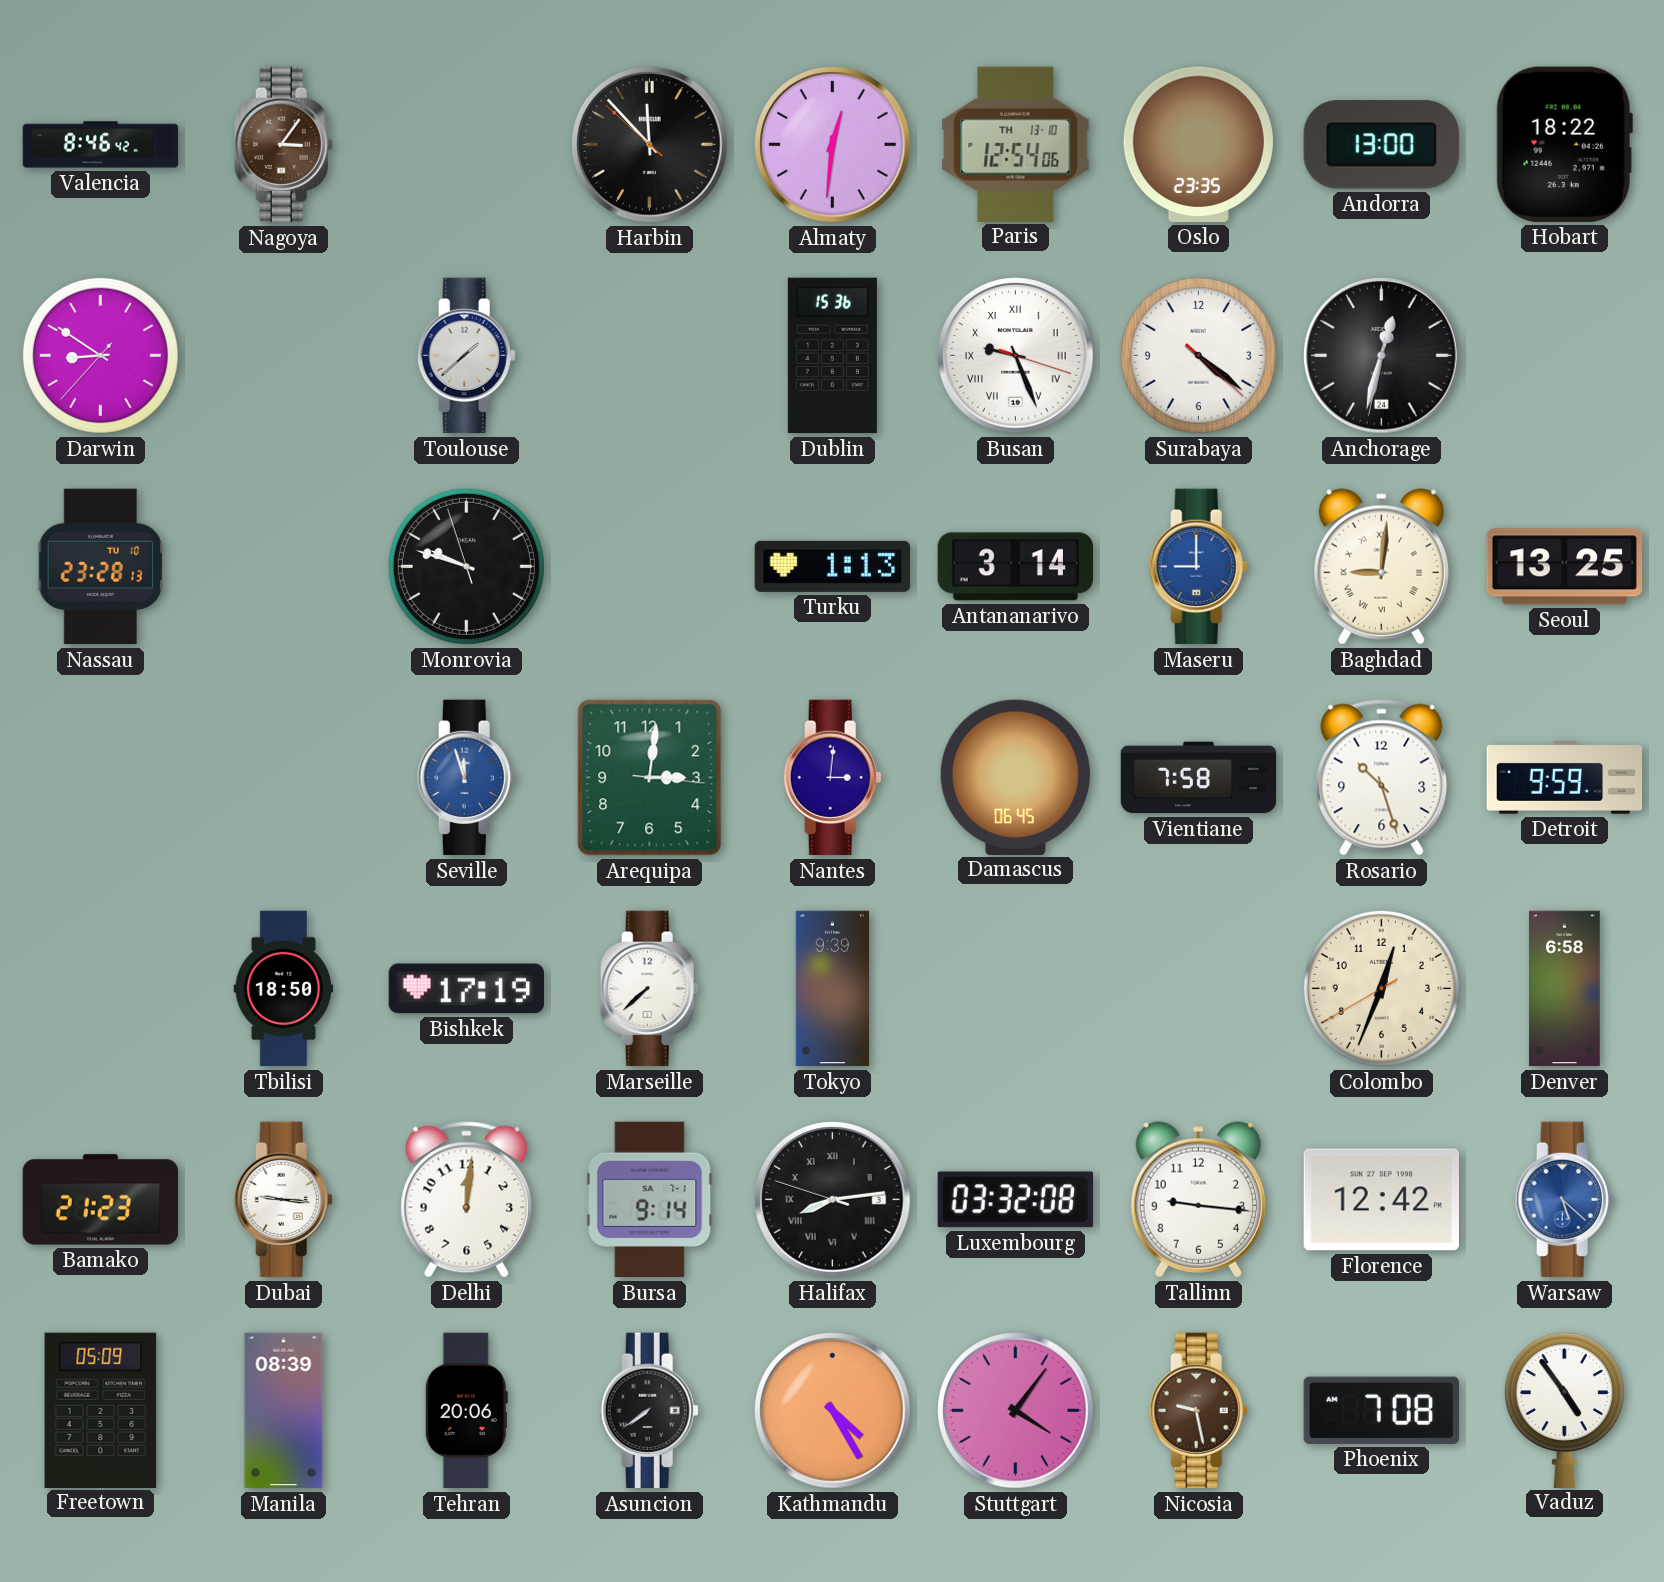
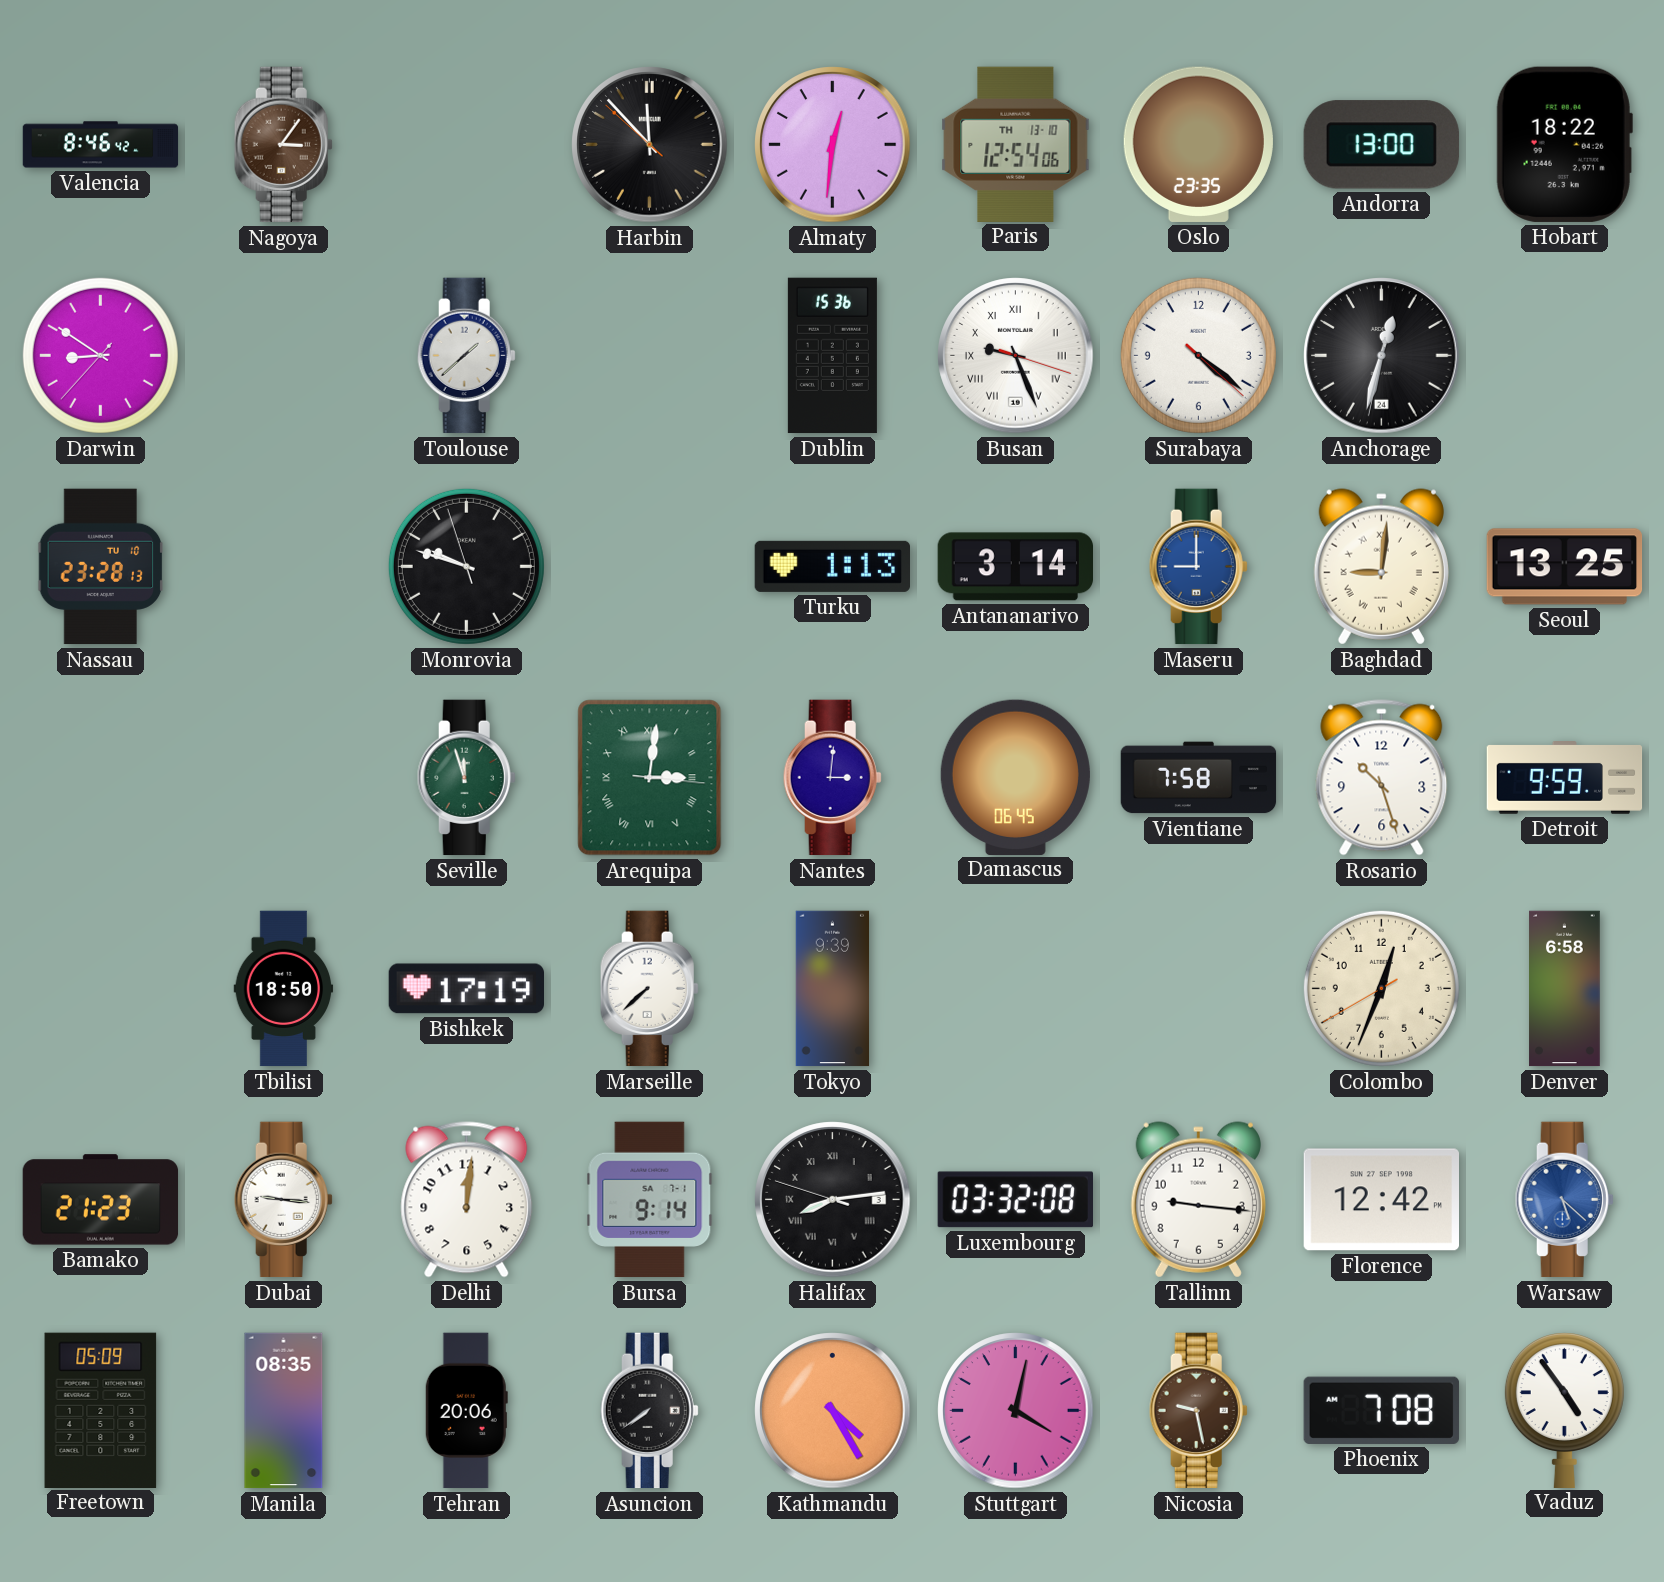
Seville dial: blue -> green (466, 778)
Arequipa numerals: Arabic -> Roman (650, 778)
Manila: 08:39 -> 08:35 (284, 1411)
Stuttgart: 4:06 -> 4:02 (1016, 1411)
